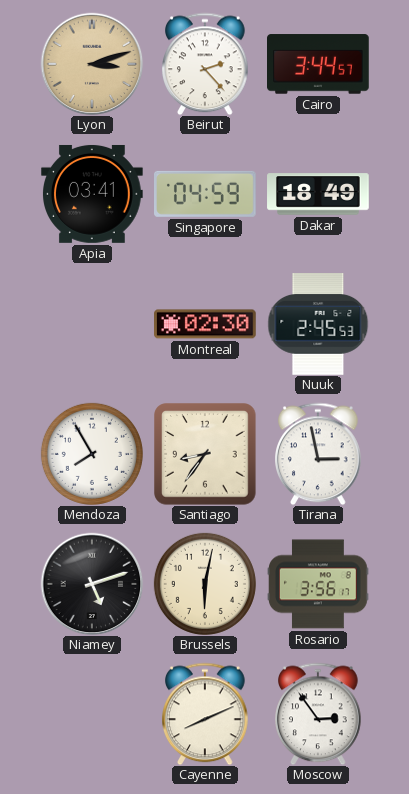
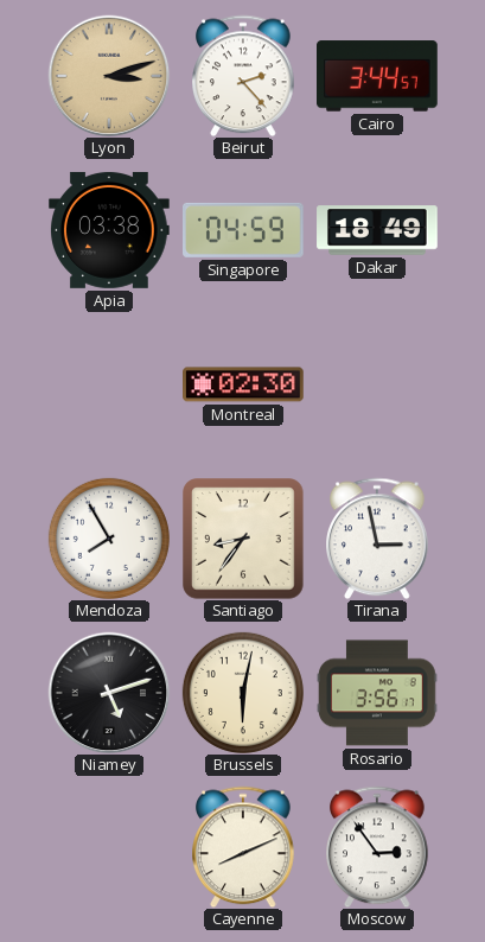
Apia: 03:41 -> 03:38 (110, 230)
Nuuk: 2:45 -> none (318, 325)
